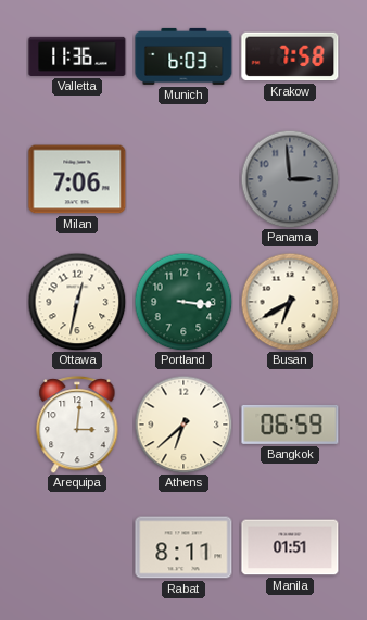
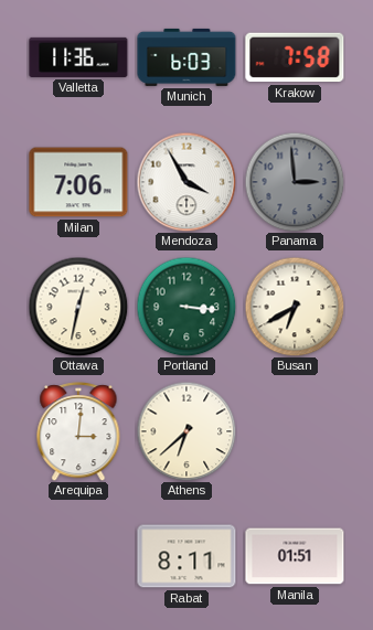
Mendoza: none -> 3:55 (186, 182)
Bangkok: 06:59 -> none (290, 425)
